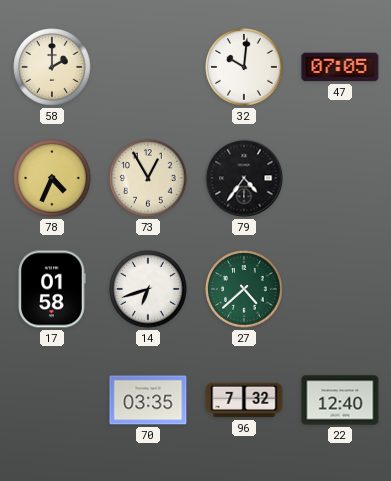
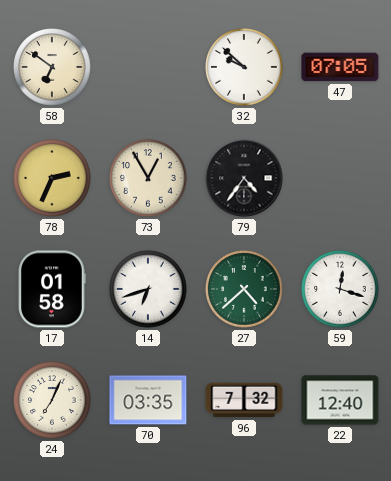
58: 2:00 -> 6:51 (52, 67)
32: 10:01 -> 9:52 (244, 67)
78: 4:34 -> 2:34 (52, 178)
59: none -> 12:18 (340, 289)
24: none -> 7:04 (52, 400)
